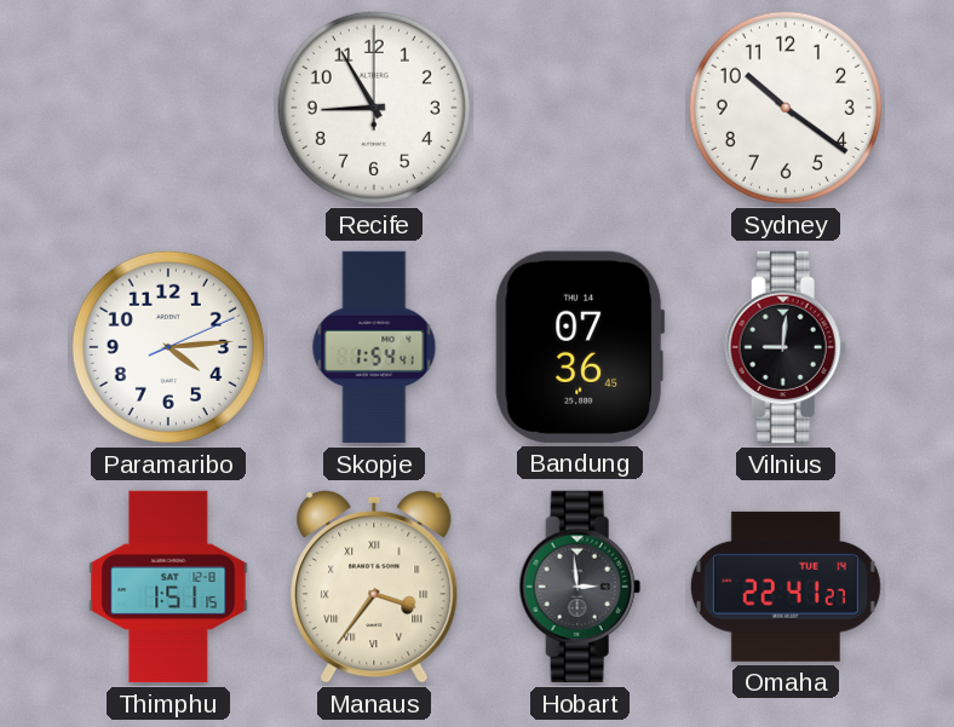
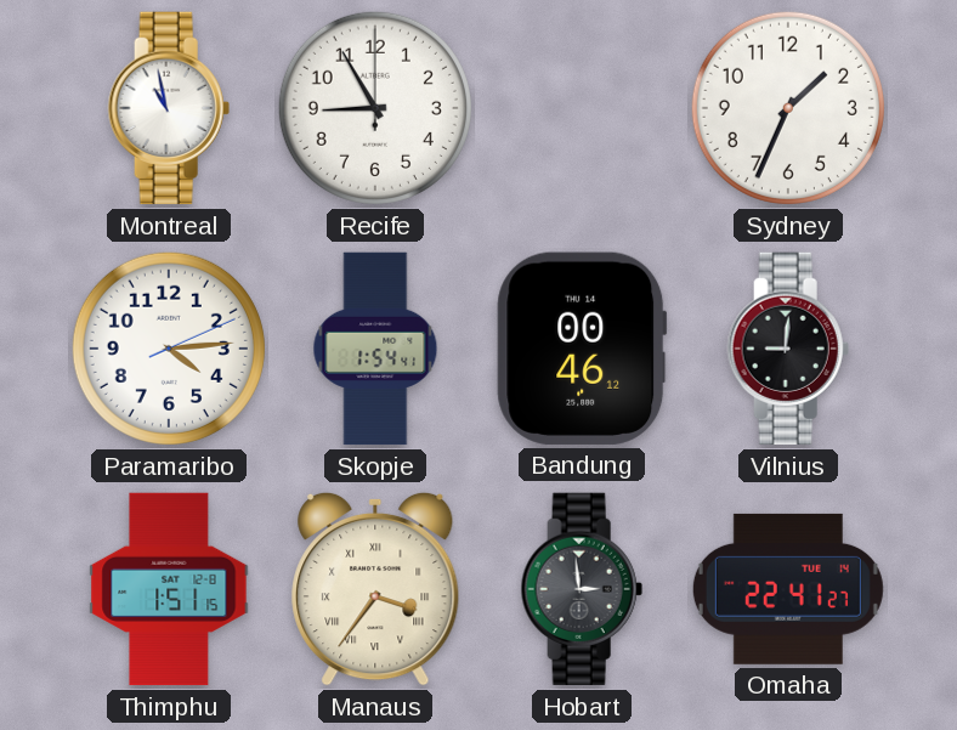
Montreal: none -> 10:58 (169, 108)
Sydney: 10:21 -> 1:34 (788, 108)
Bandung: 07:36 -> 00:46 (582, 349)
